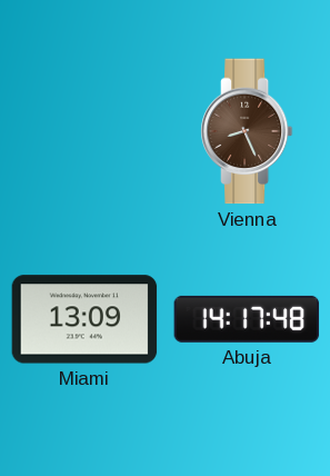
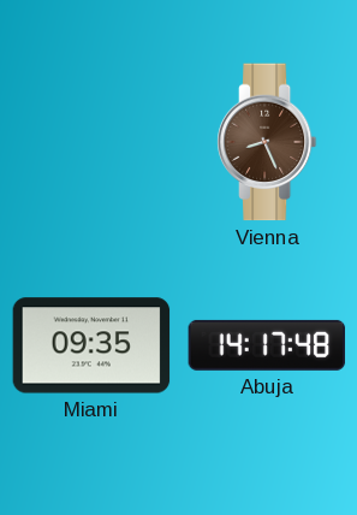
Miami: 13:09 -> 09:35 (91, 345)
